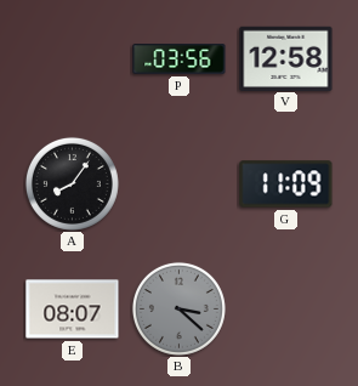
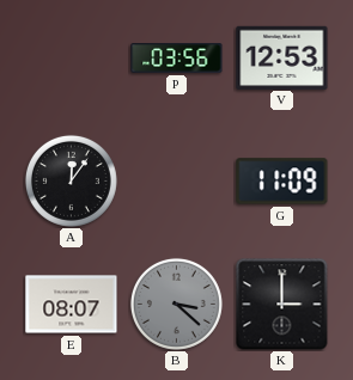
V: 12:58 -> 12:53 (282, 57)
A: 8:06 -> 12:06 (71, 180)
K: none -> 3:00 (282, 305)
